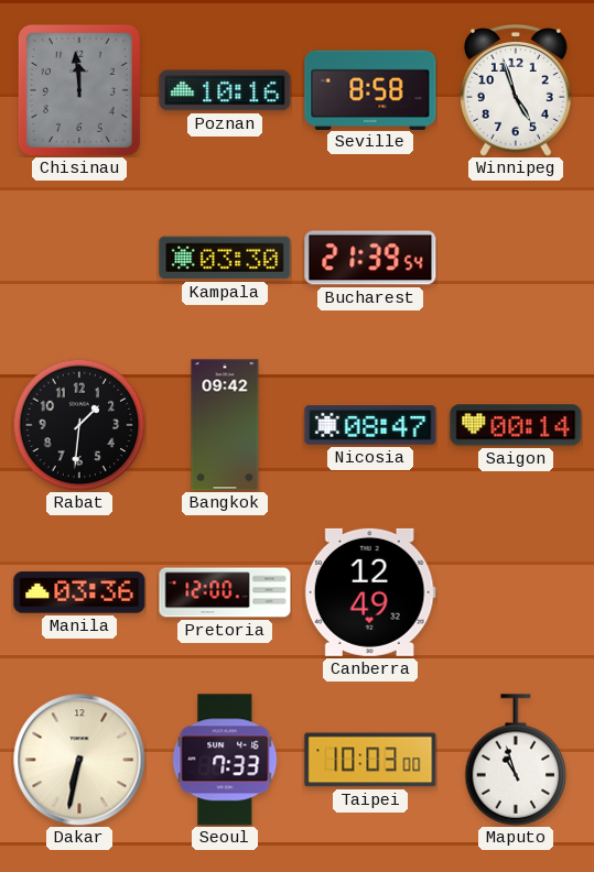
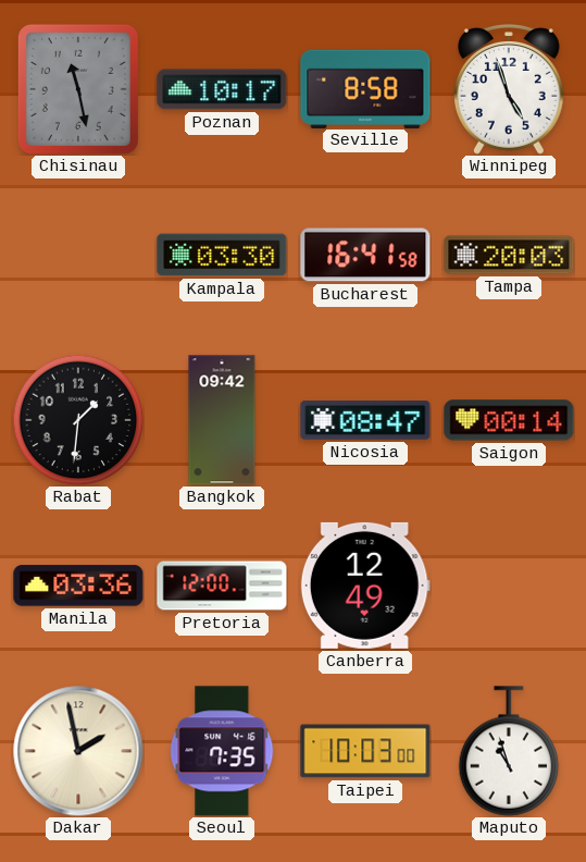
Chisinau: 11:59 -> 11:28 (78, 89)
Poznan: 10:16 -> 10:17 (222, 89)
Bucharest: 21:39 -> 16:41 (365, 255)
Tampa: none -> 20:03 (509, 255)
Dakar: 6:32 -> 1:58 (78, 751)
Seoul: 7:33 -> 7:35 (222, 751)
